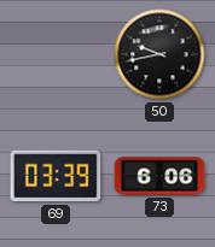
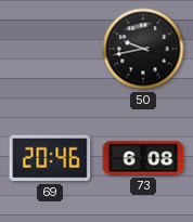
69: 03:39 -> 20:46 (50, 158)
73: 6:06 -> 6:08 (143, 158)
